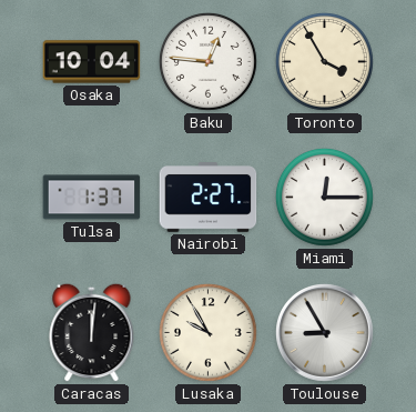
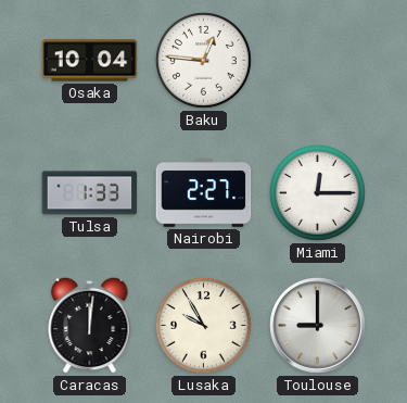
Toronto: 3:55 -> none (324, 61)
Tulsa: 1:37 -> 1:33 (90, 193)
Toulouse: 8:55 -> 9:00 (318, 326)
